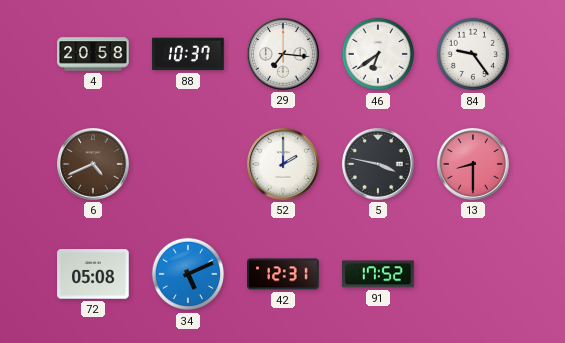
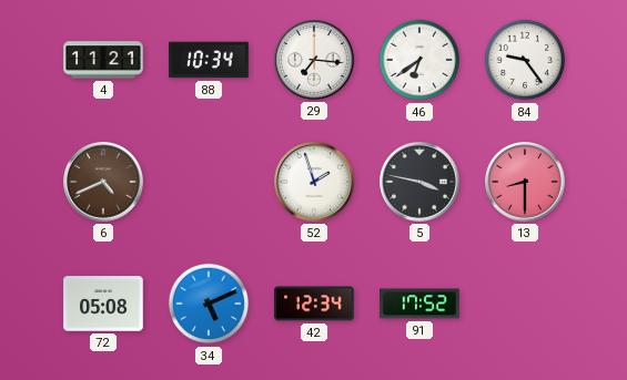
4: 20:58 -> 11:21 (103, 60)
88: 10:37 -> 10:34 (209, 60)
52: 2:00 -> 1:57 (315, 183)
42: 12:31 -> 12:34 (314, 304)
